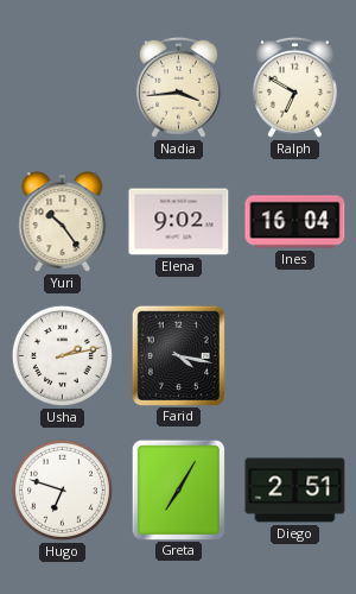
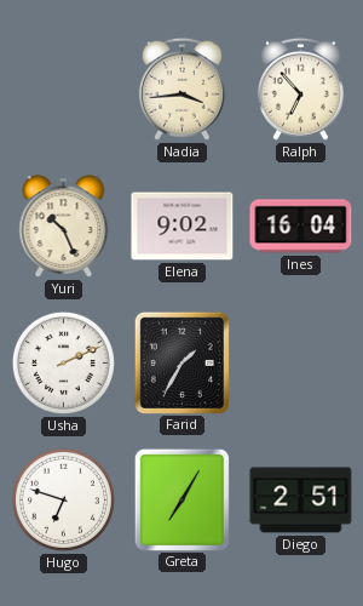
Ralph: 6:50 -> 6:53 (300, 88)
Yuri: 10:24 -> 10:26 (64, 227)
Usha: 2:13 -> 2:11 (63, 362)
Farid: 4:17 -> 1:35 (181, 362)
